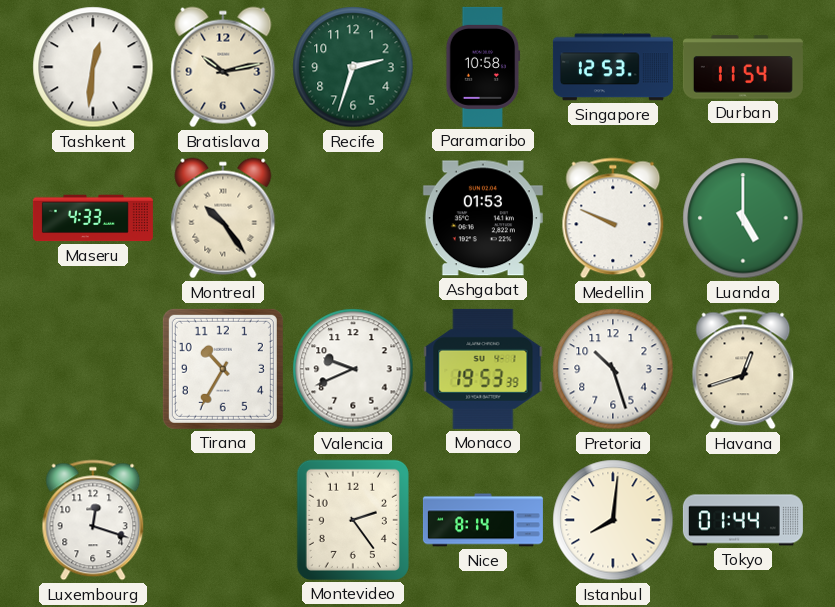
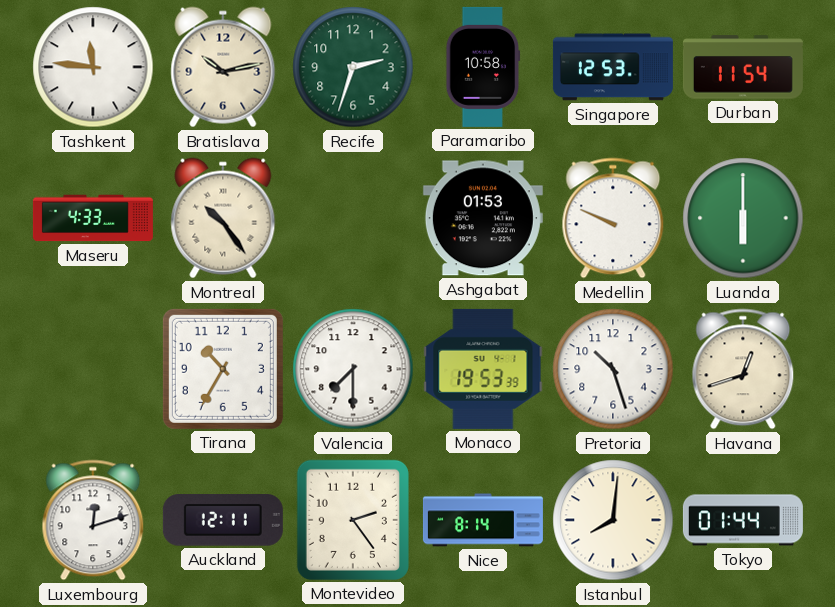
Tashkent: 12:31 -> 11:46 (93, 67)
Luanda: 5:00 -> 6:00 (743, 218)
Valencia: 9:41 -> 7:30 (353, 369)
Luxembourg: 12:18 -> 12:12 (93, 520)
Auckland: none -> 12:11 (223, 520)
